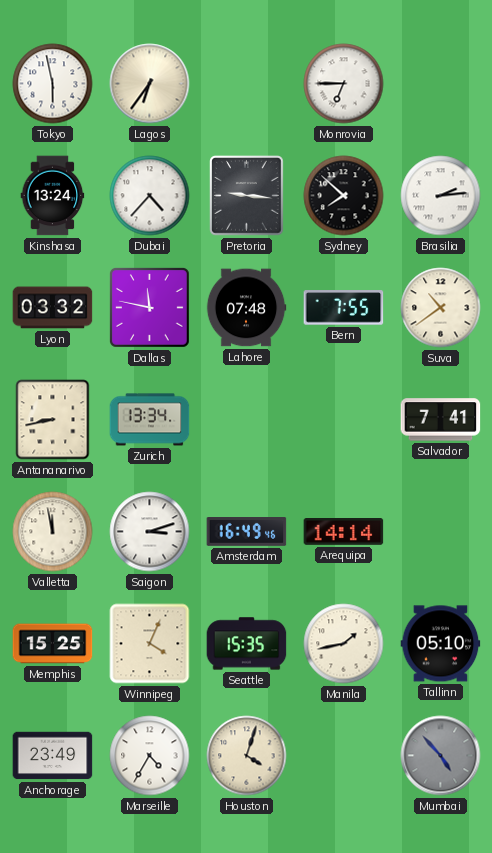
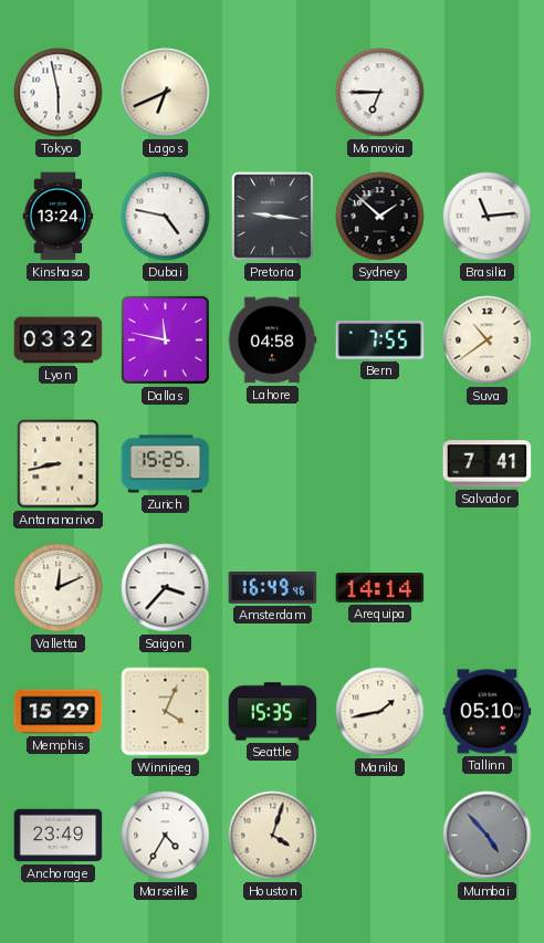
Lagos: 6:36 -> 6:41 (166, 93)
Dubai: 4:37 -> 4:47 (166, 217)
Sydney: 7:52 -> 1:52 (380, 217)
Brasilia: 2:14 -> 11:14 (488, 217)
Lahore: 07:48 -> 04:58 (272, 340)
Zurich: 13:34 -> 15:25 (166, 464)
Valletta: 11:58 -> 12:11 (59, 588)
Saigon: 3:12 -> 3:37 (166, 588)
Memphis: 15:25 -> 15:29 (59, 712)
